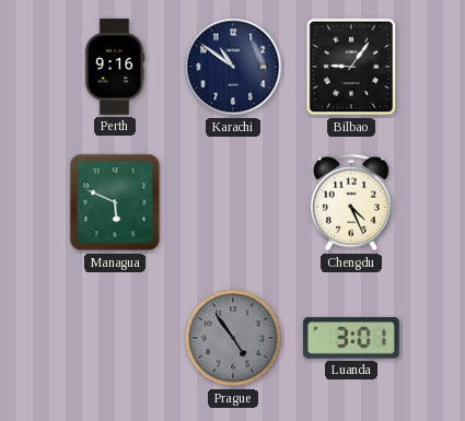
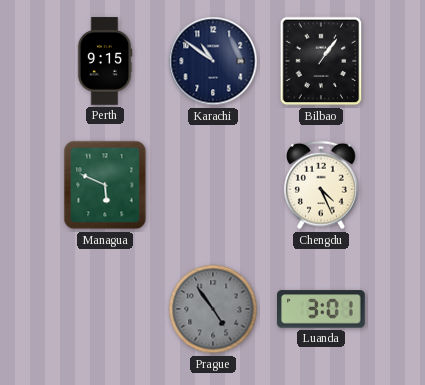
Perth: 9:16 -> 9:15 (105, 61)
Bilbao: 9:06 -> 1:06 (321, 61)
